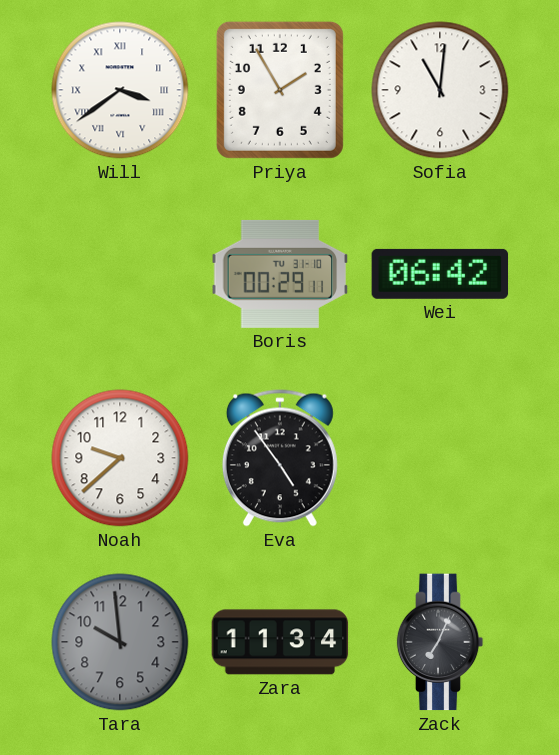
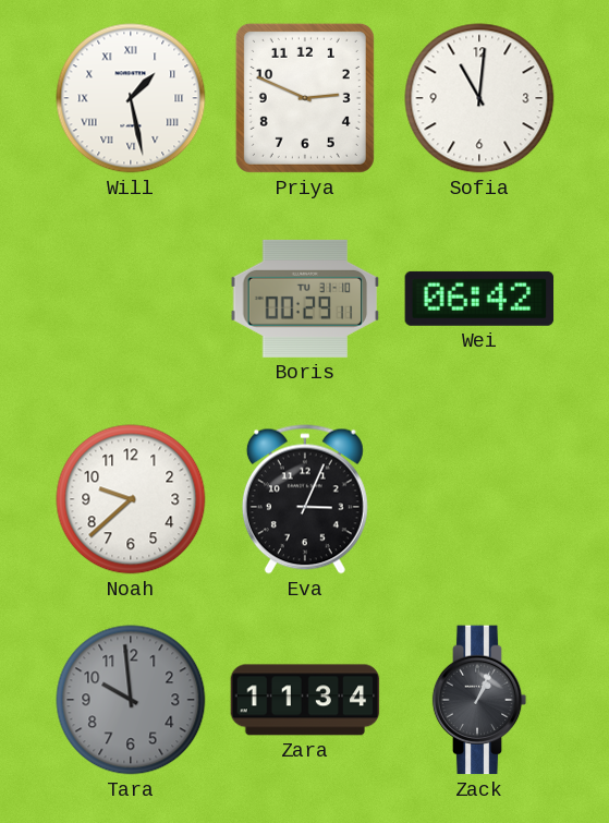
Will: 3:39 -> 1:28 (131, 98)
Priya: 1:55 -> 2:49 (305, 98)
Eva: 4:54 -> 3:04 (305, 499)
Zack: 7:04 -> 1:04 (479, 700)
